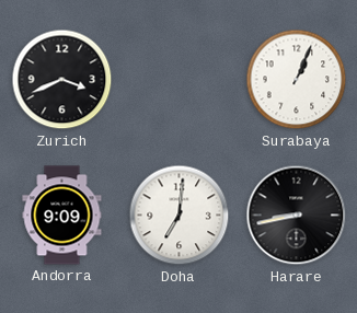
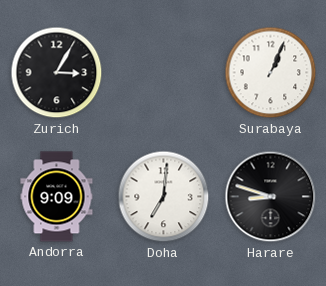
Zurich: 3:41 -> 3:05 (57, 73)
Harare: 8:43 -> 8:48 (271, 197)
